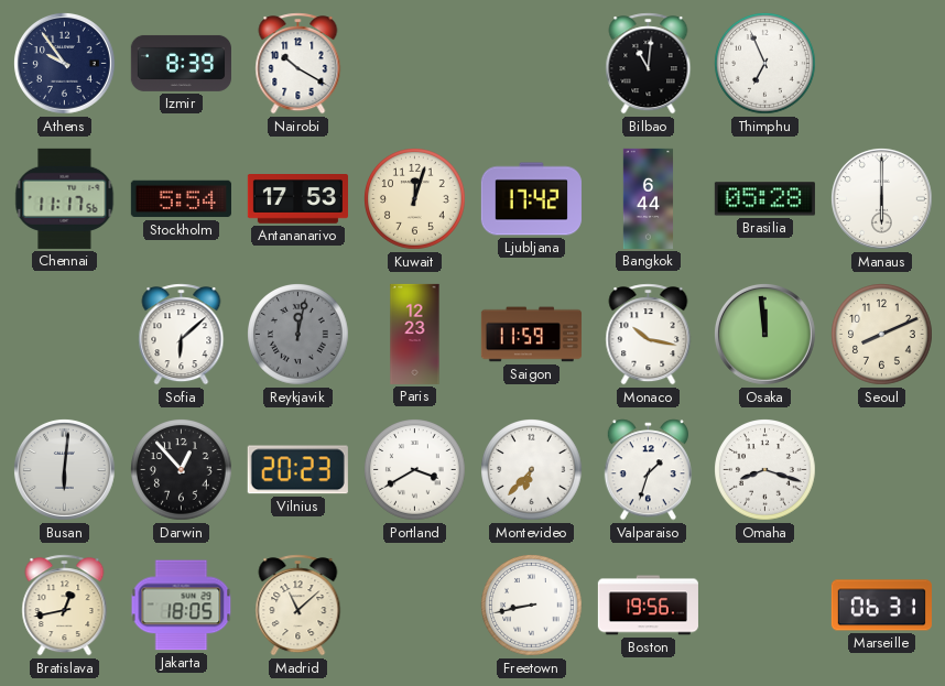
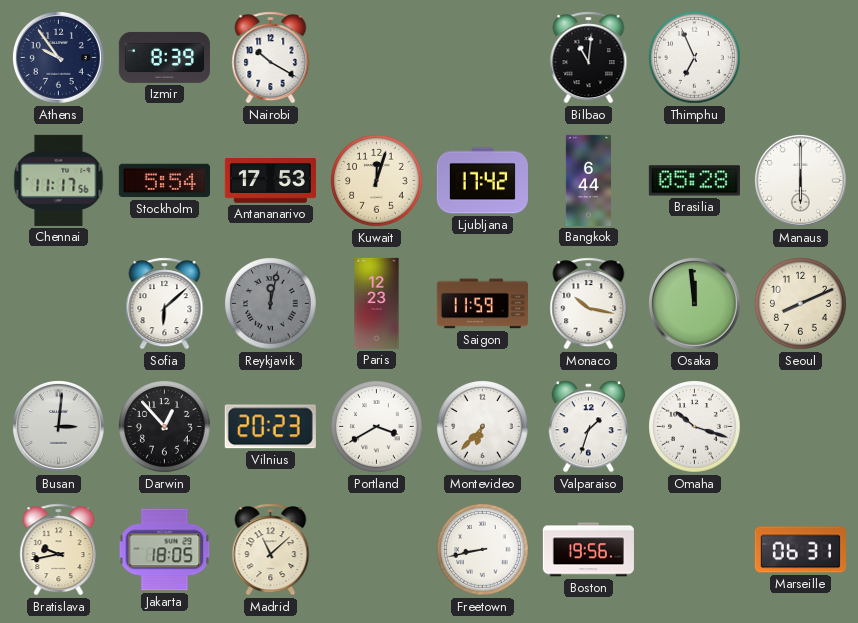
Busan: 6:01 -> 3:01 (58, 426)
Omaha: 8:18 -> 10:18 (695, 427)
Bratislava: 12:43 -> 9:43 (59, 550)
